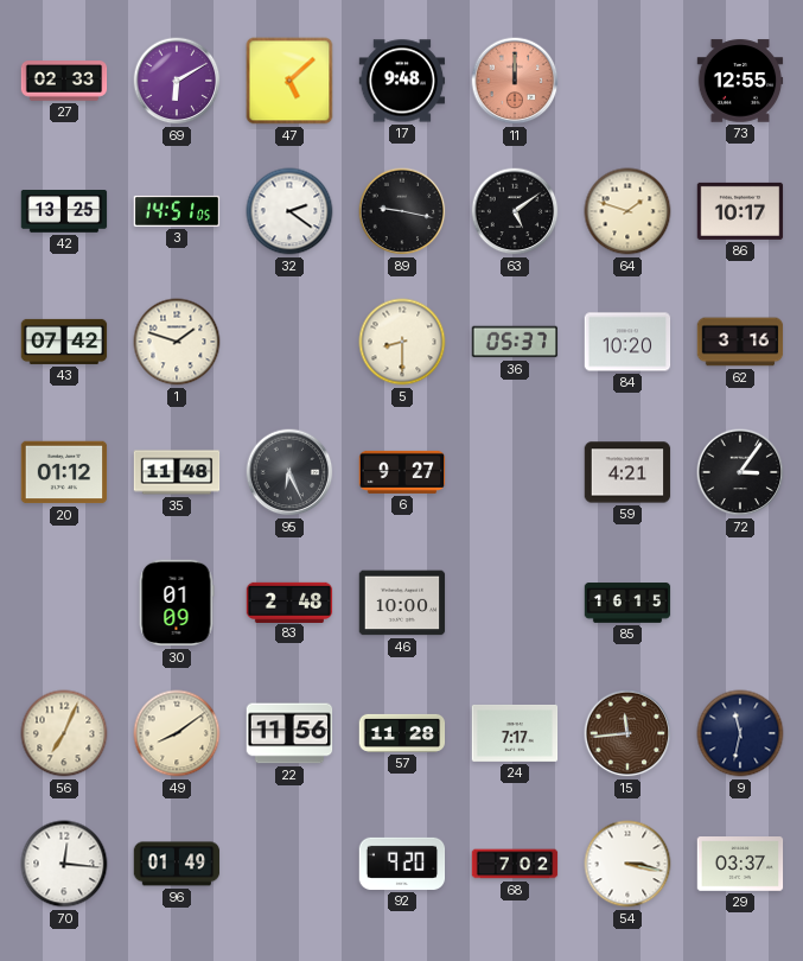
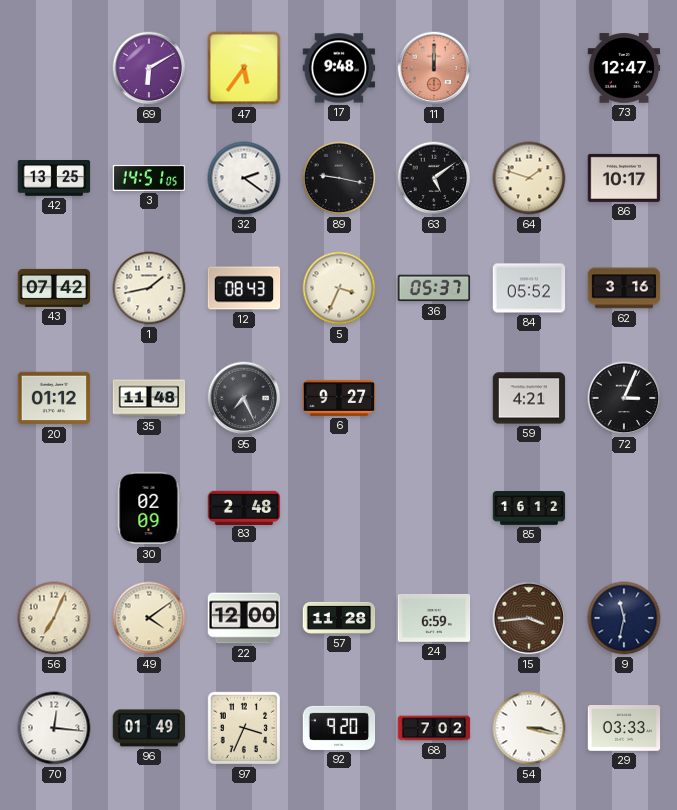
27: 02:33 -> none (64, 81)
47: 5:08 -> 5:36 (244, 68)
73: 12:55 -> 12:47 (624, 68)
1: 1:48 -> 1:43 (149, 288)
12: none -> 08:43 (244, 288)
5: 8:30 -> 3:34 (339, 288)
84: 10:20 -> 05:52 (529, 288)
95: 6:26 -> 7:26 (244, 398)
72: 3:06 -> 3:04 (624, 398)
30: 01:09 -> 02:09 (149, 508)
46: 10:00 -> none (402, 603)
85: 16:15 -> 16:12 (529, 508)
49: 8:09 -> 4:09 (149, 618)
22: 11:56 -> 12:00 (244, 618)
24: 7:17 -> 6:59 (434, 618)
15: 11:44 -> 3:44 (529, 618)
97: none -> 3:34 (244, 728)
29: 03:37 -> 03:33 (624, 728)
